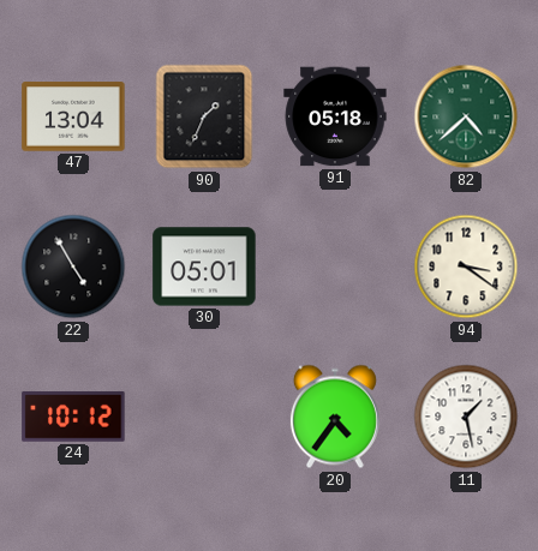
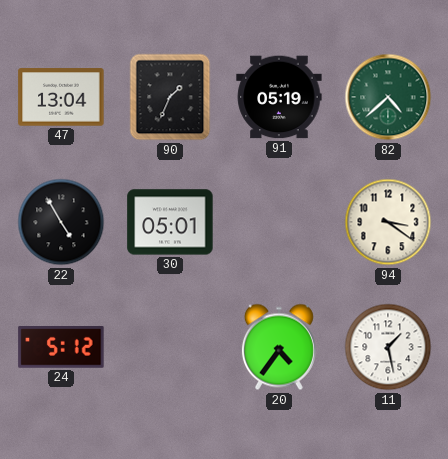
91: 05:18 -> 05:19 (279, 97)
24: 10:12 -> 5:12 (61, 347)
